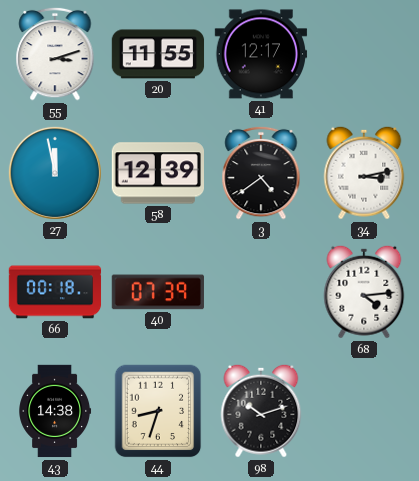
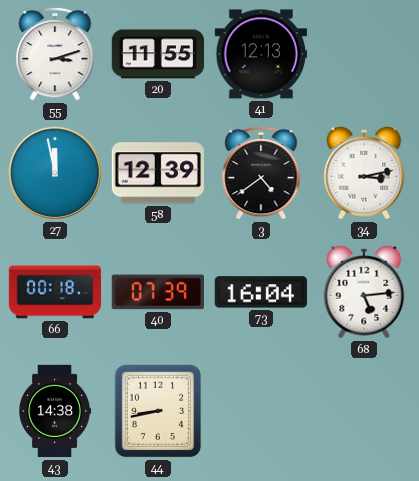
41: 12:17 -> 12:13 (261, 54)
73: none -> 16:04 (260, 292)
68: 4:14 -> 5:14 (364, 292)
44: 8:33 -> 8:43 (158, 411)
98: 10:12 -> none (261, 411)
